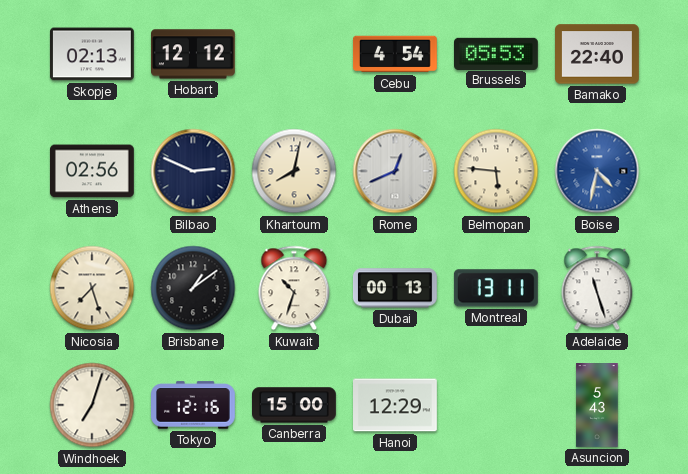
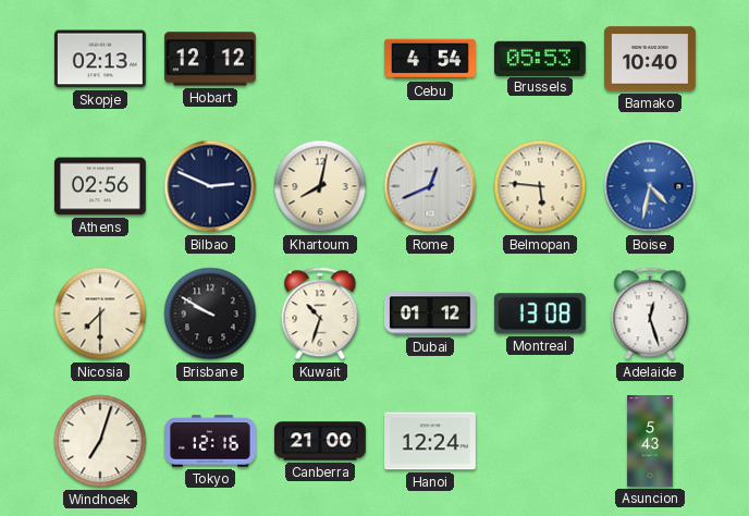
Bamako: 22:40 -> 10:40 (651, 59)
Nicosia: 7:27 -> 7:30 (100, 314)
Brisbane: 1:09 -> 9:50 (210, 314)
Dubai: 00:13 -> 01:12 (430, 314)
Montreal: 13:11 -> 13:08 (540, 314)
Adelaide: 11:27 -> 12:27 (650, 314)
Canberra: 15:00 -> 21:00 (321, 441)
Hanoi: 12:29 -> 12:24 (431, 441)
